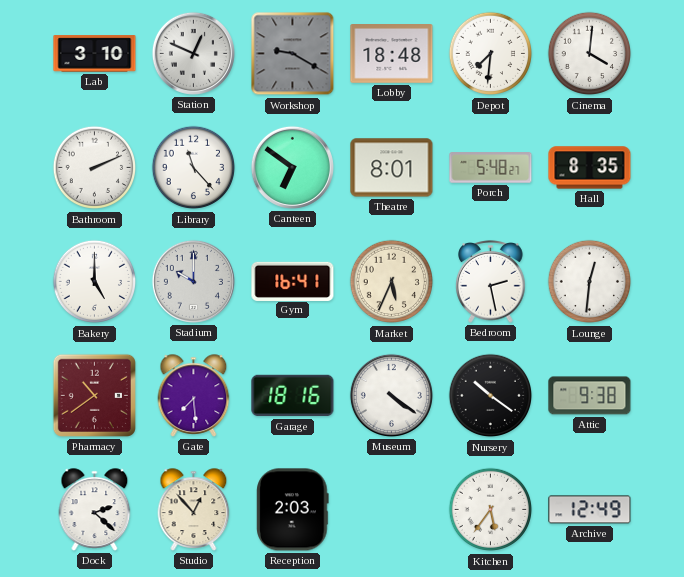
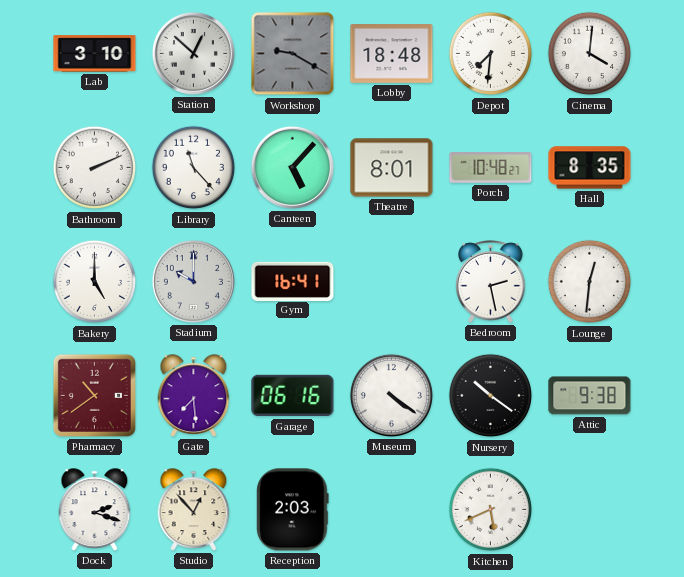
Station: 12:49 -> 12:52 (193, 53)
Canteen: 6:51 -> 5:07 (292, 167)
Porch: 5:48 -> 10:48 (491, 168)
Market: 5:34 -> none (392, 282)
Garage: 18:16 -> 06:16 (293, 396)
Dock: 2:22 -> 2:18 (95, 510)
Kitchen: 5:36 -> 5:41 (491, 510)
Archive: 12:49 -> none (590, 510)
